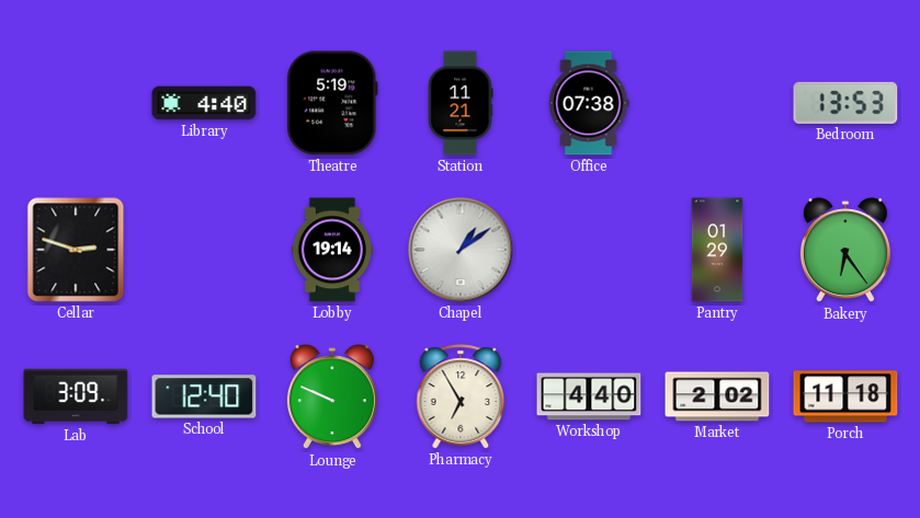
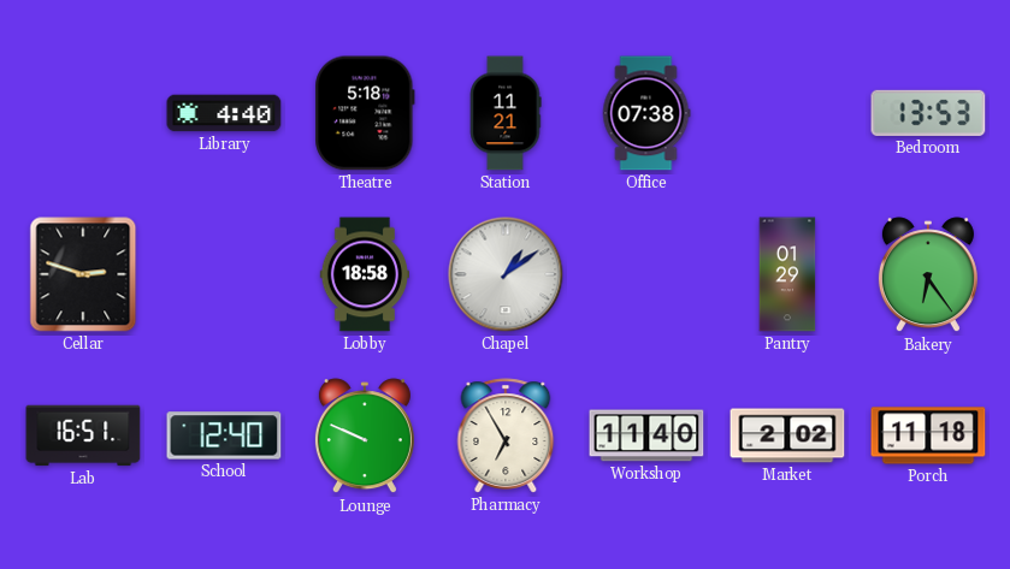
Theatre: 5:19 -> 5:18 (365, 113)
Lobby: 19:14 -> 18:58 (364, 274)
Lab: 3:09 -> 16:51 (83, 435)
Workshop: 4:40 -> 11:40 (646, 435)
